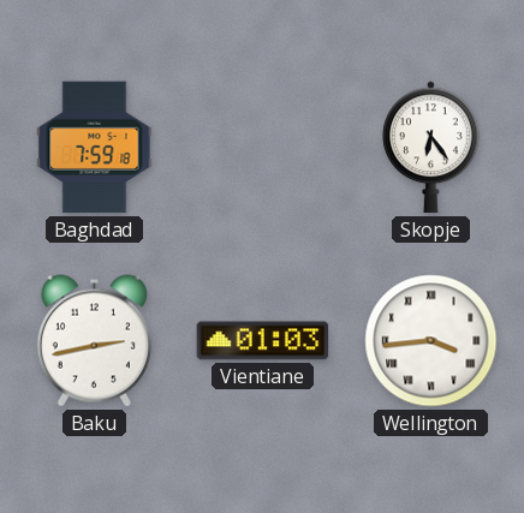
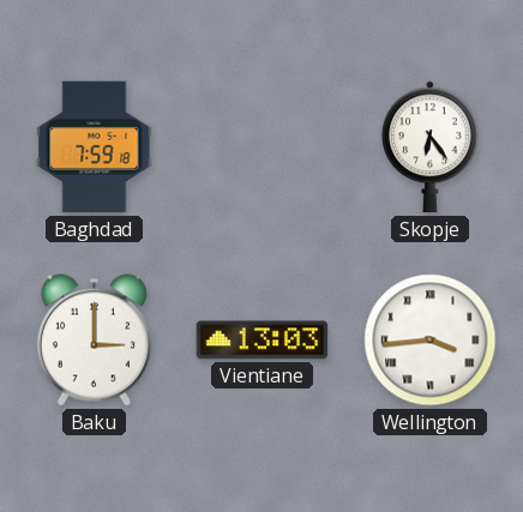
Baku: 2:43 -> 3:00 (94, 341)
Vientiane: 01:03 -> 13:03 (263, 341)
